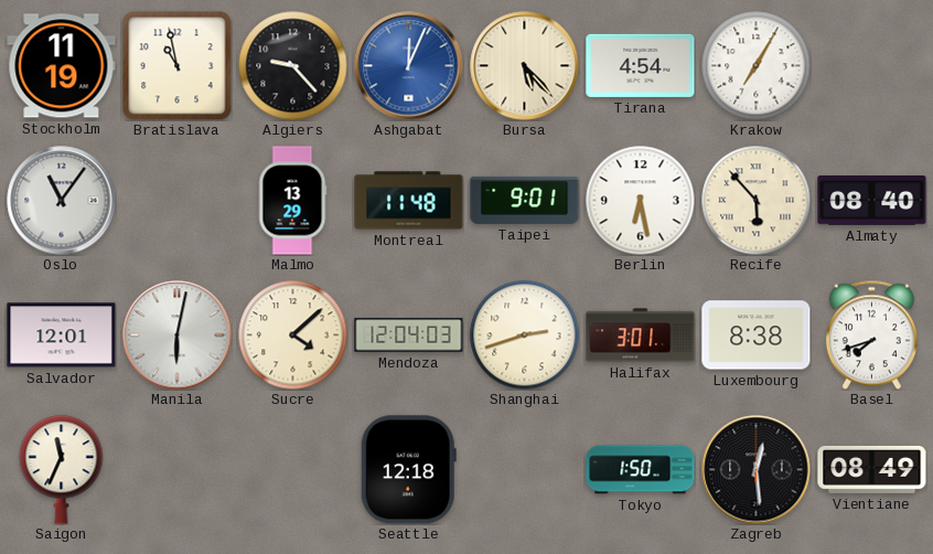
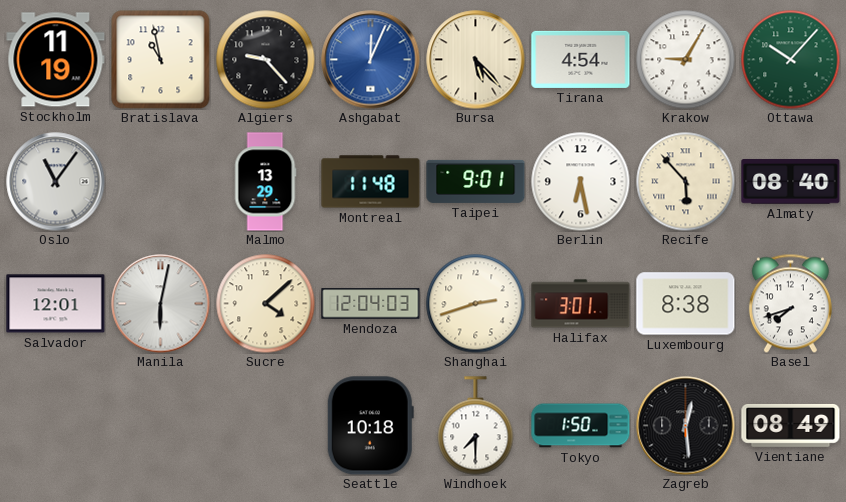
Krakow: 7:05 -> 9:05 (686, 60)
Ottawa: none -> 10:07 (791, 60)
Saigon: 11:34 -> none (62, 470)
Seattle: 12:18 -> 10:18 (370, 426)
Windhoek: none -> 7:30 (476, 426)
